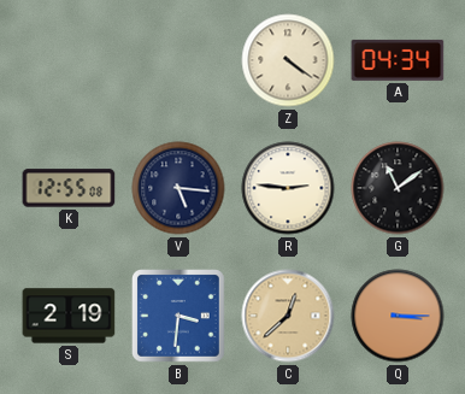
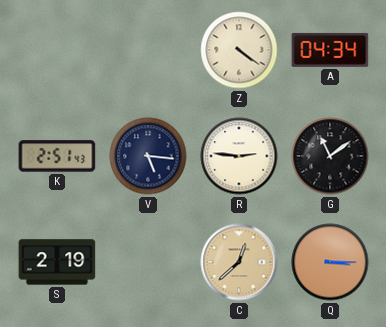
K: 12:55 -> 2:51 (57, 156)
B: 3:31 -> none (179, 317)
